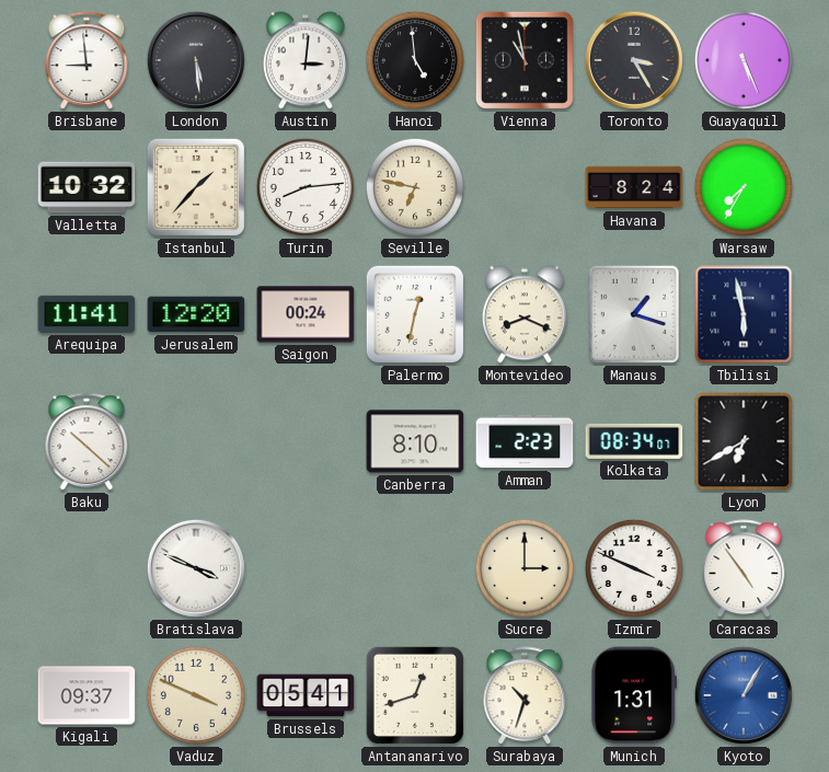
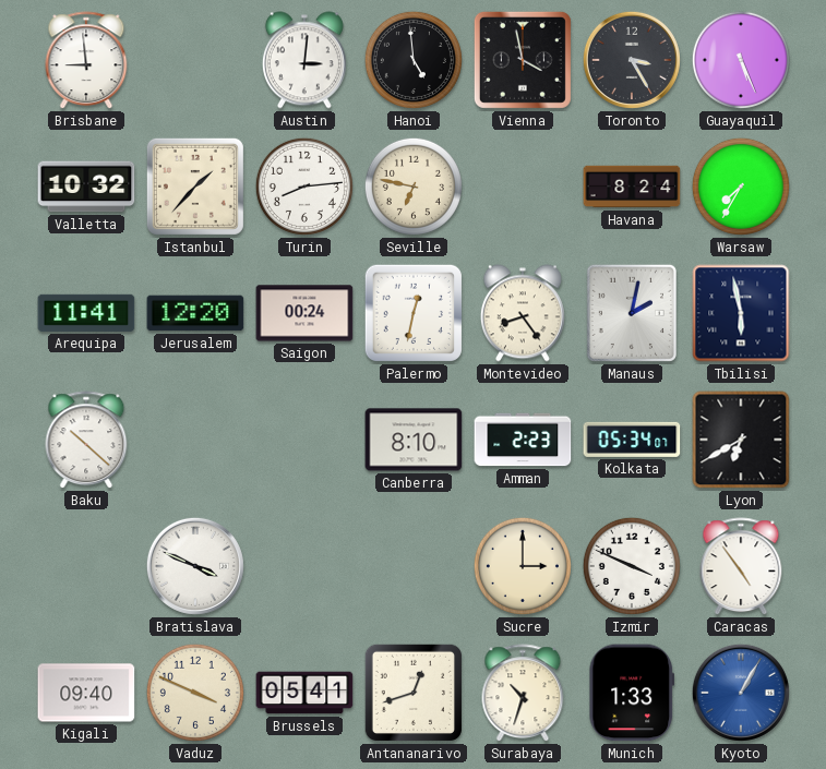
London: 5:29 -> none (196, 60)
Vienna: 10:58 -> 3:58 (523, 60)
Montevideo: 8:19 -> 8:24 (523, 313)
Manaus: 1:18 -> 2:02 (632, 313)
Kolkata: 08:34 -> 05:34 (632, 440)
Kigali: 09:37 -> 09:40 (86, 693)
Munich: 1:31 -> 1:33 (631, 693)
